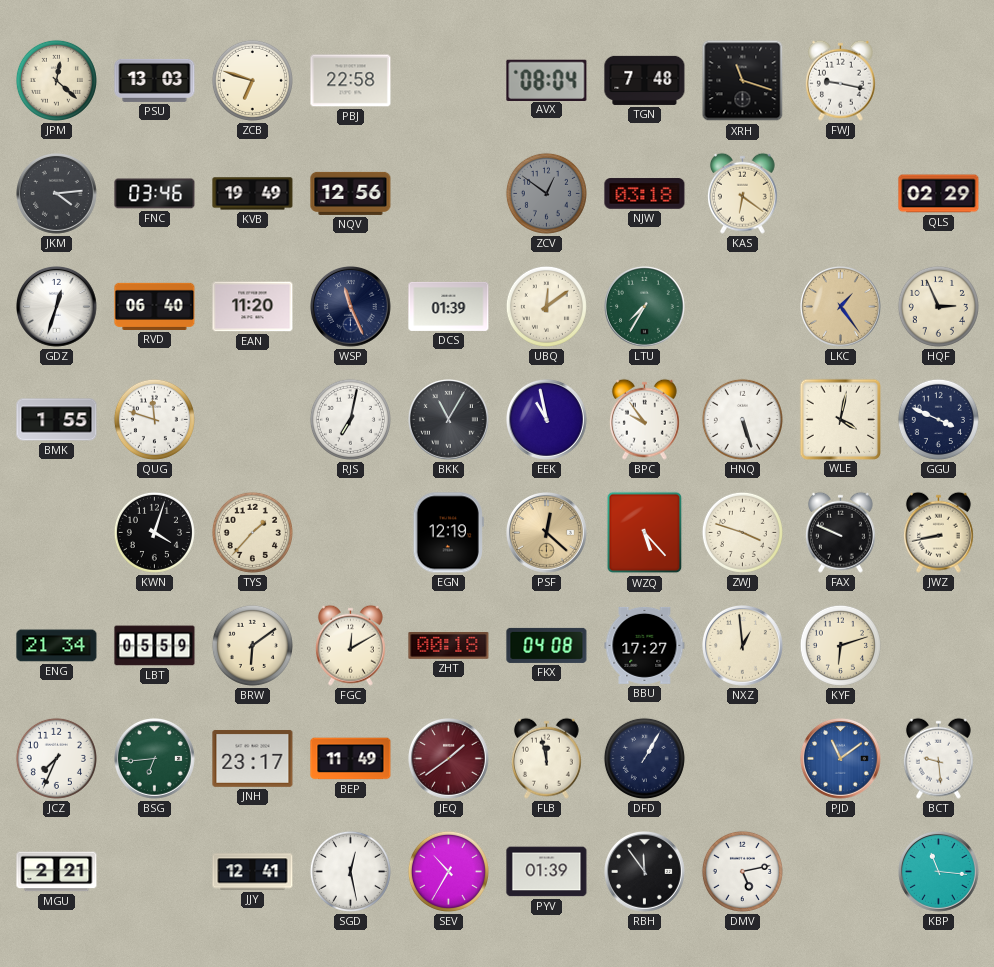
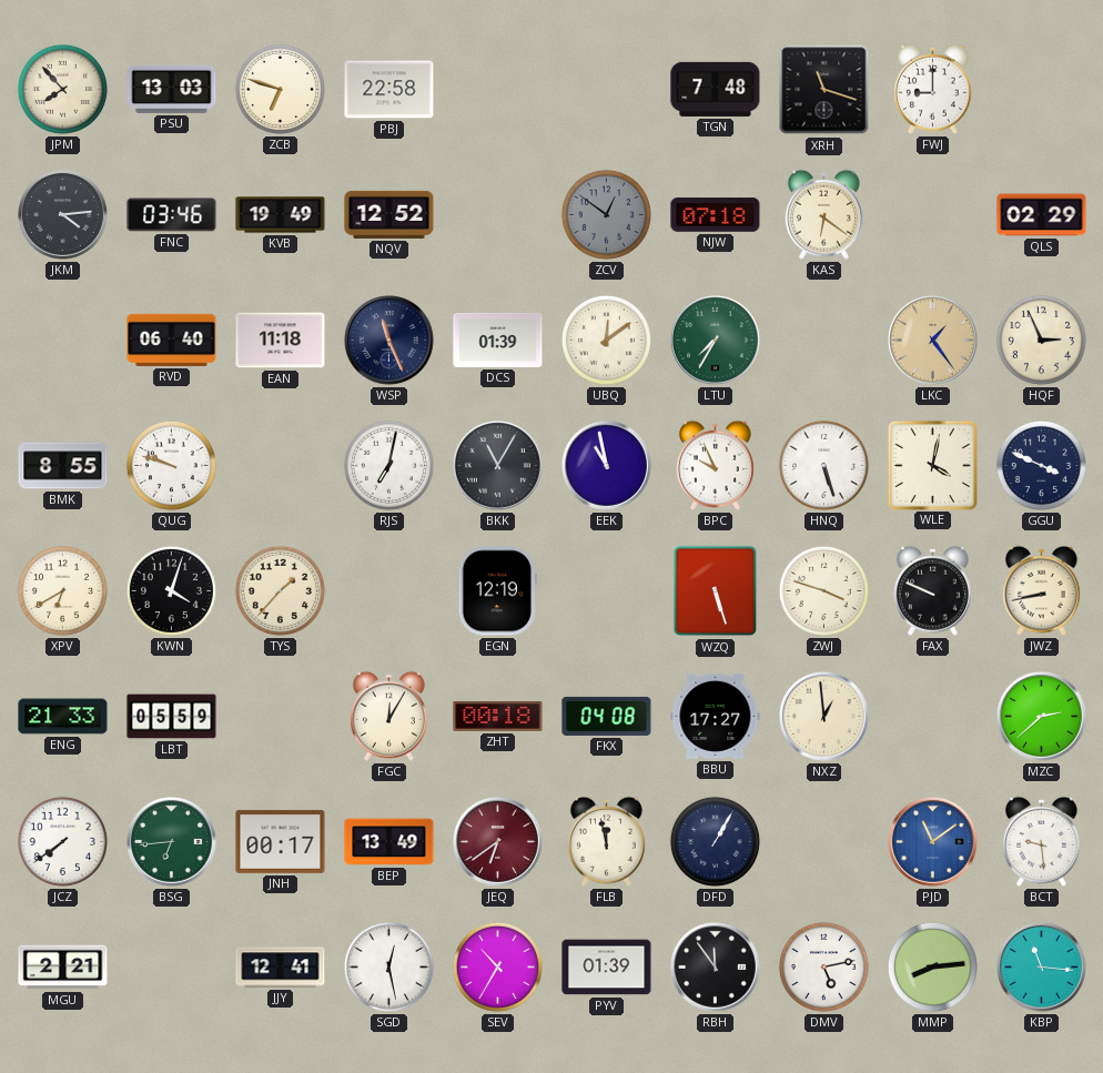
JPM: 12:22 -> 7:53 (62, 89)
AVX: 08:04 -> none (547, 80)
FWJ: 9:17 -> 9:00 (932, 89)
NQV: 12:56 -> 12:52 (389, 214)
NJW: 03:18 -> 07:18 (716, 215)
GDZ: 12:33 -> none (57, 307)
EAN: 11:20 -> 11:18 (281, 341)
BMK: 1:55 -> 8:55 (63, 466)
QUG: 11:48 -> 9:48 (171, 465)
BPC: 9:54 -> 9:56 (715, 465)
XPV: none -> 6:40 (62, 590)
PSF: 12:22 -> none (547, 533)
WZQ: 5:23 -> 5:27 (716, 591)
ENG: 21:34 -> 21:33 (63, 717)
BRW: 6:09 -> none (252, 645)
FGC: 12:10 -> 12:05 (388, 716)
KYF: 6:12 -> none (840, 645)
MZC: none -> 2:38 (1042, 717)
JCZ: 7:34 -> 7:39 (62, 841)
JNH: 23:17 -> 00:17 (281, 841)
BEP: 11:49 -> 13:49 (389, 842)
JEQ: 1:39 -> 6:39 (498, 842)
MMP: none -> 8:14 (932, 966)
